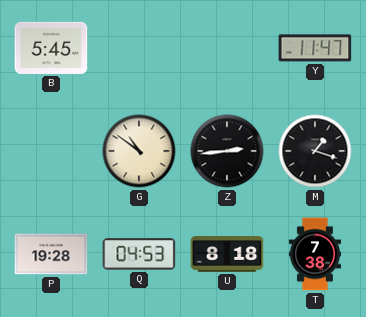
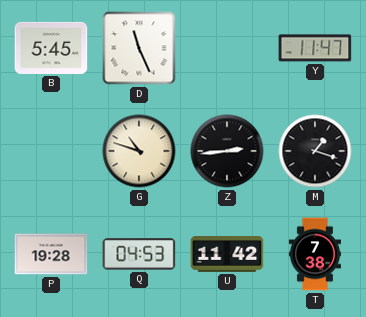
D: none -> 11:26 (139, 48)
G: 10:51 -> 10:48 (139, 151)
U: 8:18 -> 11:42 (227, 254)
